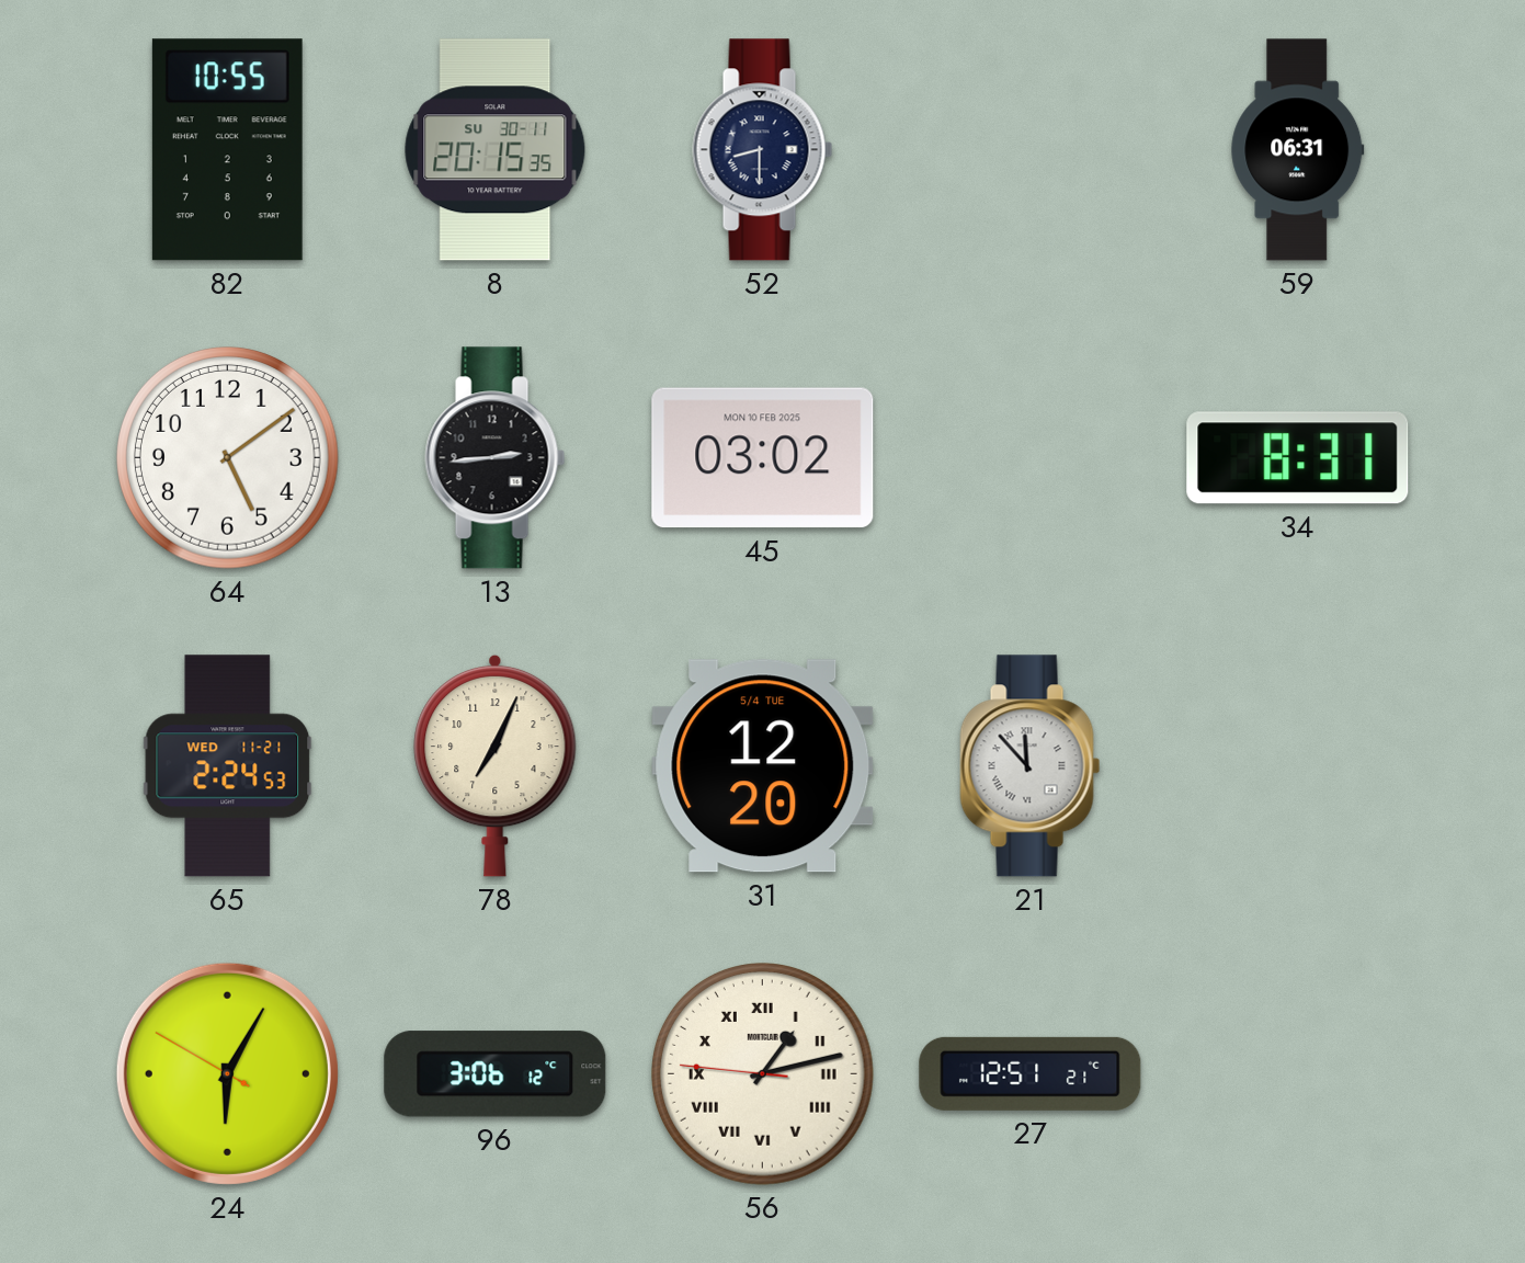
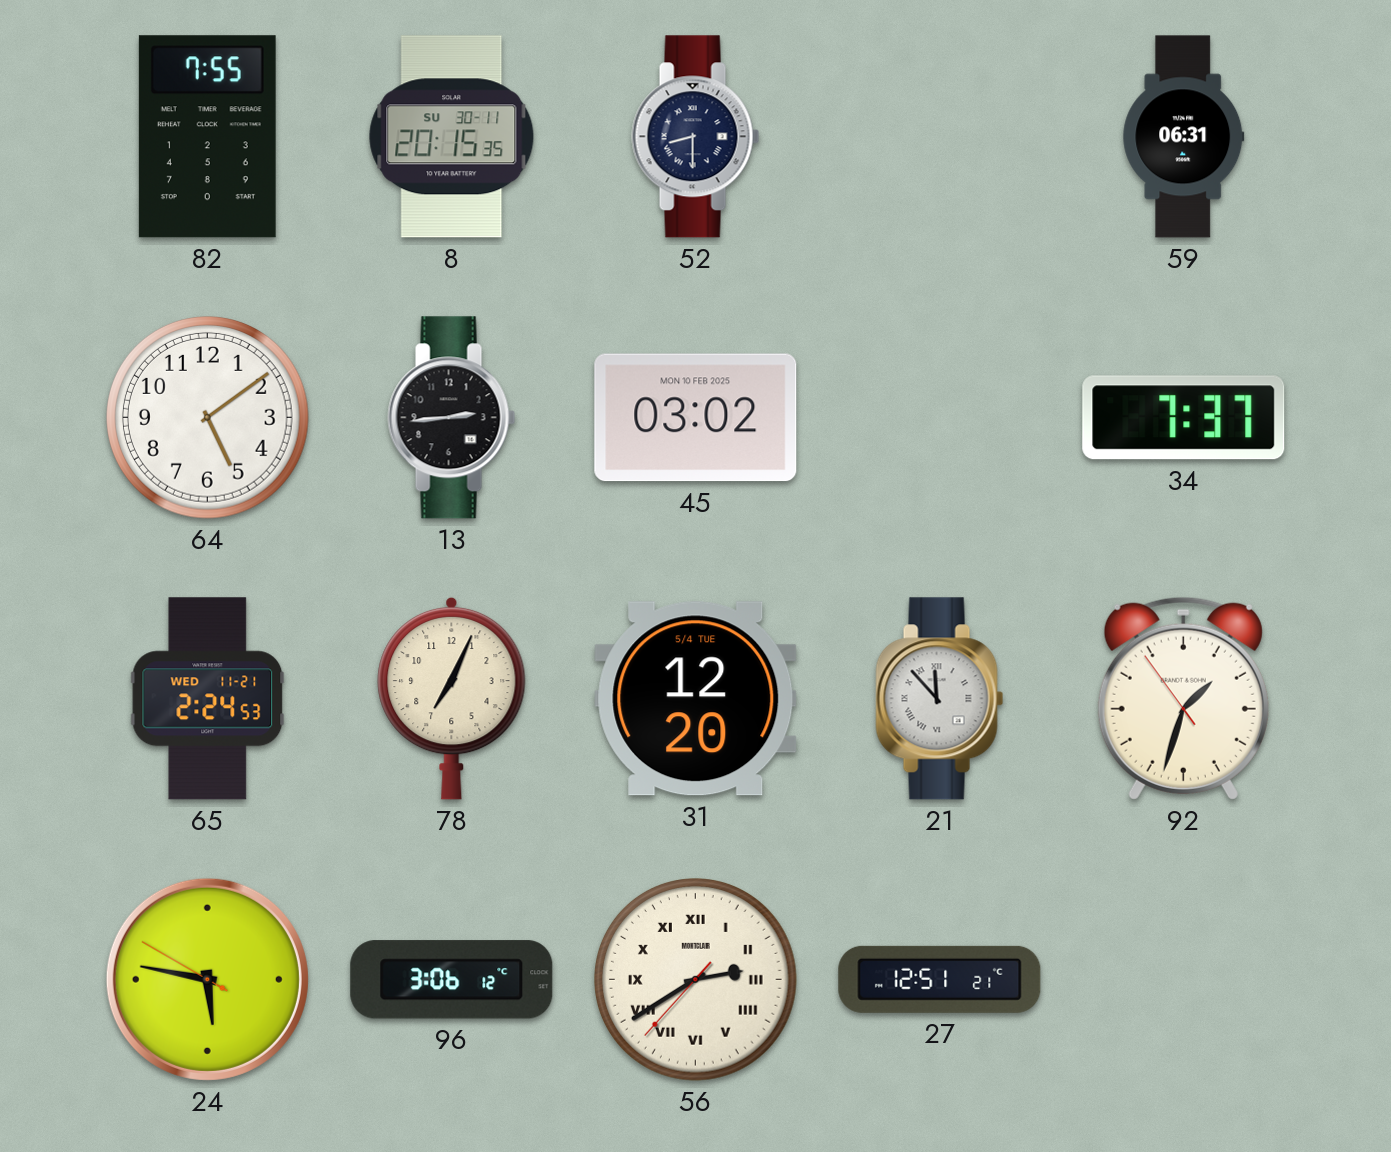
82: 10:55 -> 7:55 (207, 137)
34: 8:31 -> 7:37 (1184, 418)
92: none -> 1:32 (1183, 698)
24: 6:04 -> 5:46 (207, 979)
56: 1:12 -> 2:39 (696, 980)
